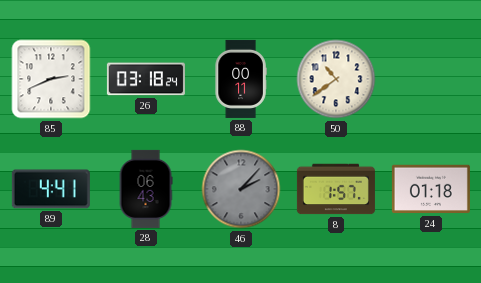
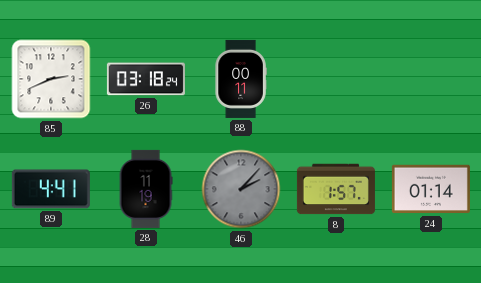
50: 10:39 -> none (336, 79)
28: 06:43 -> 11:19 (146, 189)
24: 01:18 -> 01:14 (431, 189)
